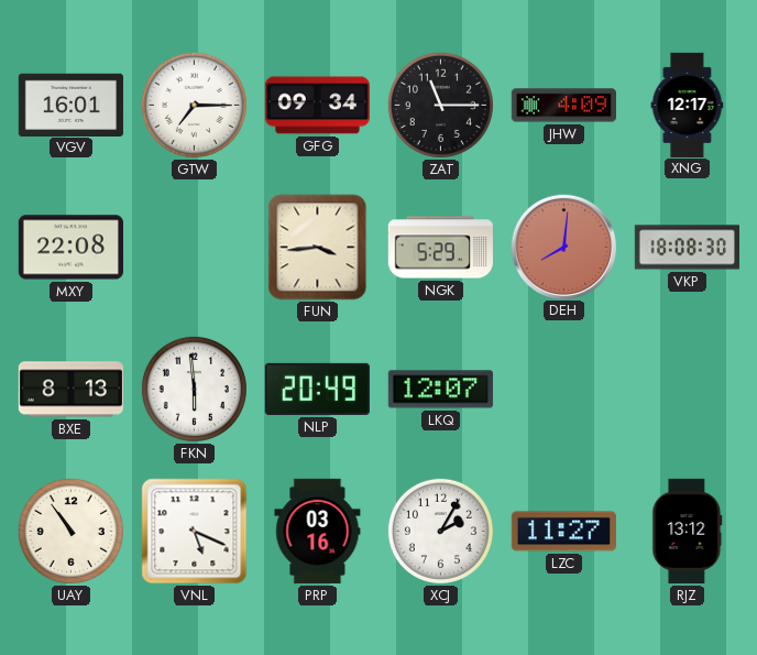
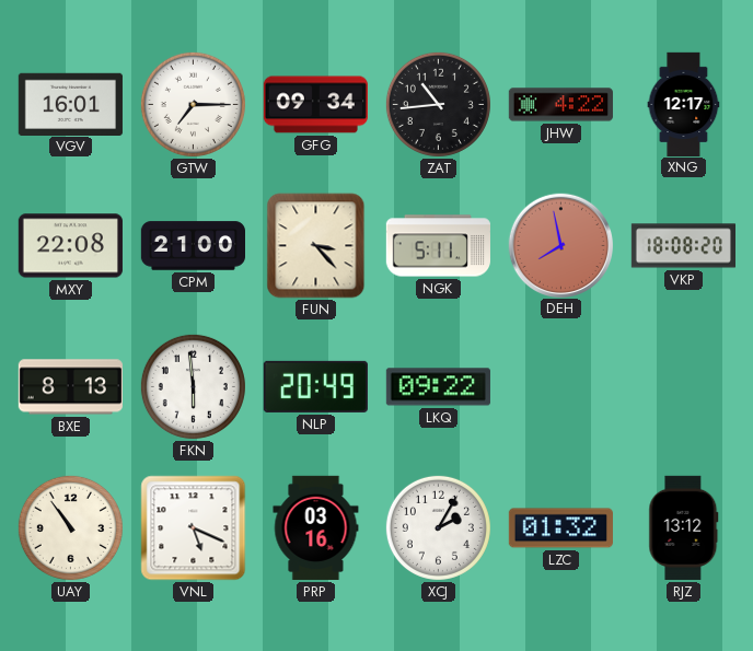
ZAT: 11:15 -> 10:44 (438, 104)
JHW: 4:09 -> 4:22 (560, 105)
CPM: none -> 21:00 (193, 246)
FUN: 3:44 -> 3:23 (316, 246)
NGK: 5:29 -> 5:11 (438, 246)
DEH: 8:01 -> 7:58 (560, 245)
VKP: 18:08:30 -> 18:08:20 (683, 246)
LKQ: 12:07 -> 09:22 (438, 387)
LZC: 11:27 -> 01:32 (560, 528)
